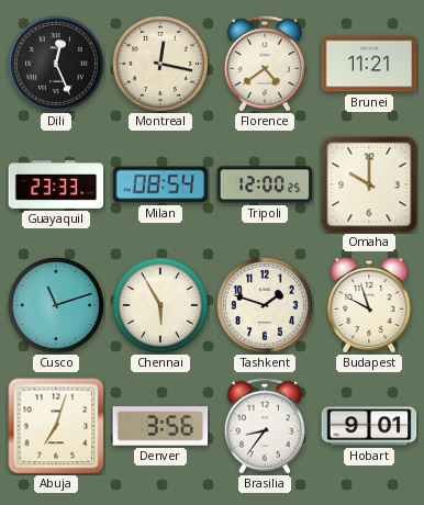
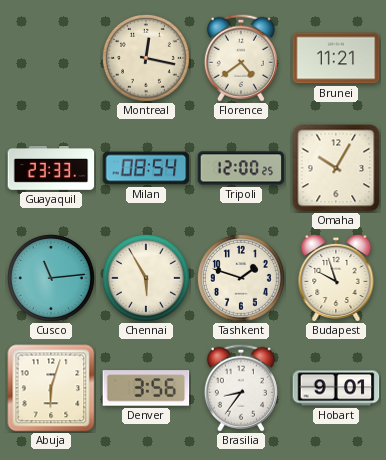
Dili: 12:26 -> none (57, 65)
Omaha: 10:00 -> 10:05 (336, 168)
Cusco: 11:12 -> 11:14 (52, 279)
Abuja: 7:03 -> 6:03 (51, 388)
